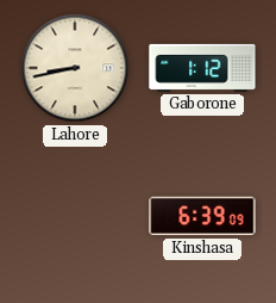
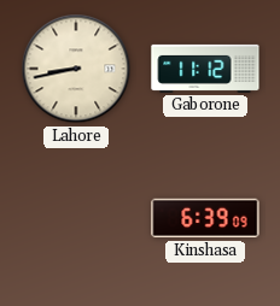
Gaborone: 1:12 -> 11:12 (205, 69)
